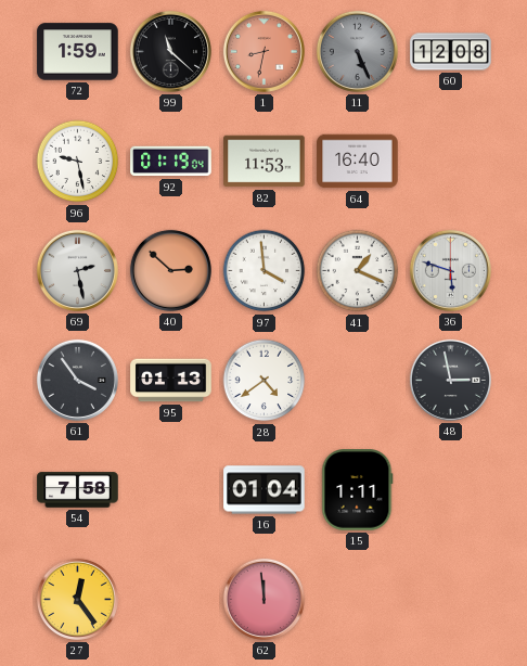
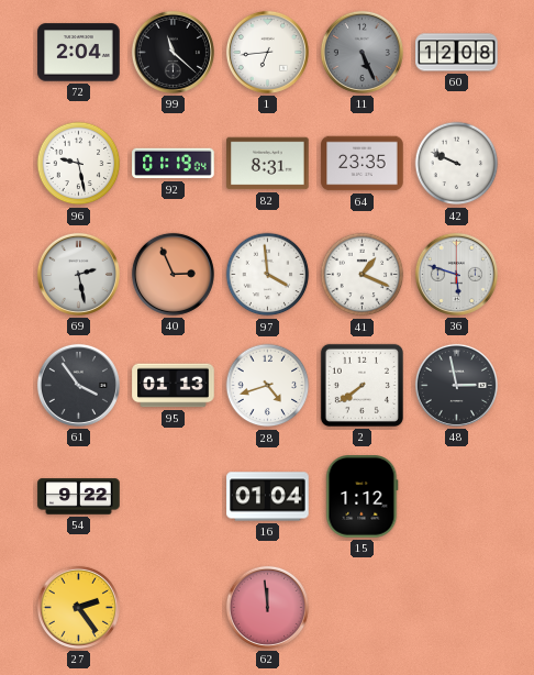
72: 1:59 -> 2:04 (79, 53)
1: 8:32 -> 6:44 (267, 52)
1 dial: salmon -> white (267, 52)
82: 11:53 -> 8:31 (268, 164)
64: 16:40 -> 23:35 (363, 164)
42: none -> 9:49 (457, 164)
40: 2:52 -> 2:56 (173, 274)
28: 4:39 -> 4:42 (268, 386)
2: none -> 7:39 (361, 385)
54: 7:58 -> 9:22 (79, 497)
15: 1:11 -> 1:12 (363, 497)
27: 12:24 -> 2:24 (78, 607)
